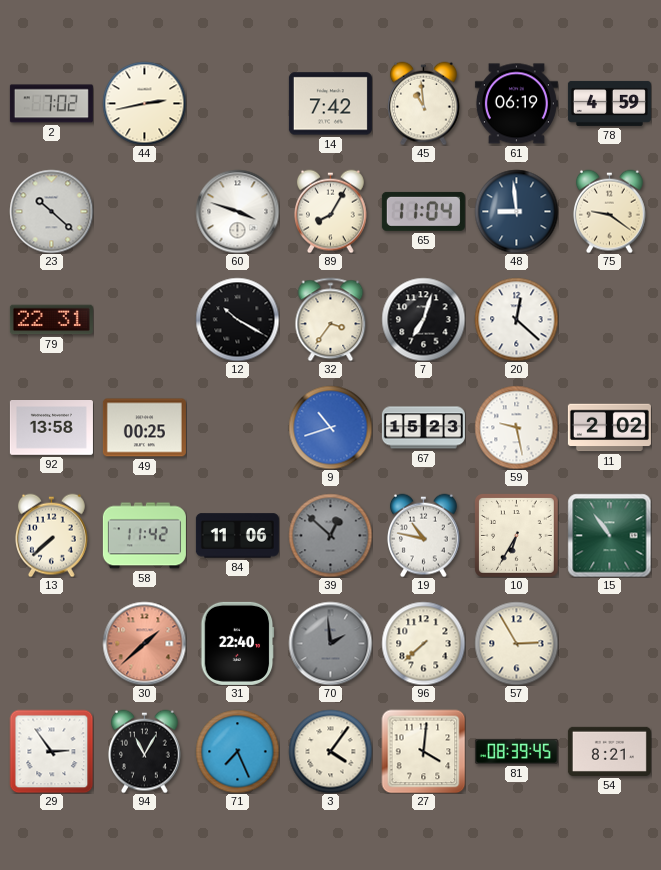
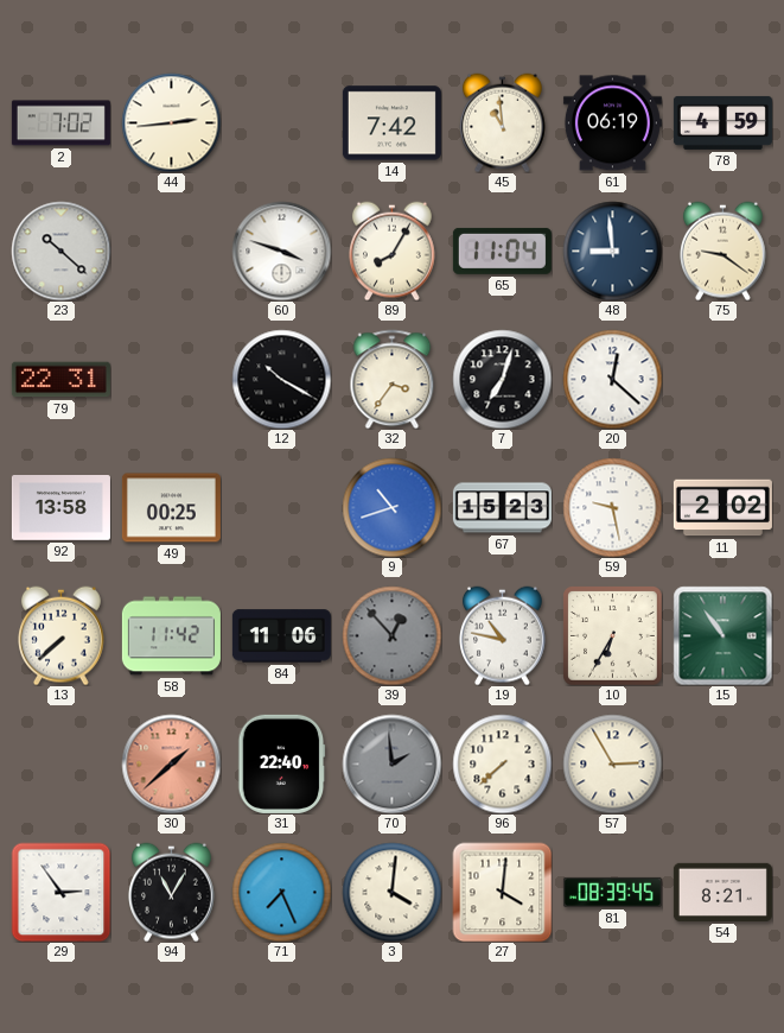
44: 2:43 -> 2:44 (171, 122)
39: 12:52 -> 12:53 (391, 635)
3: 4:06 -> 4:01 (391, 892)
